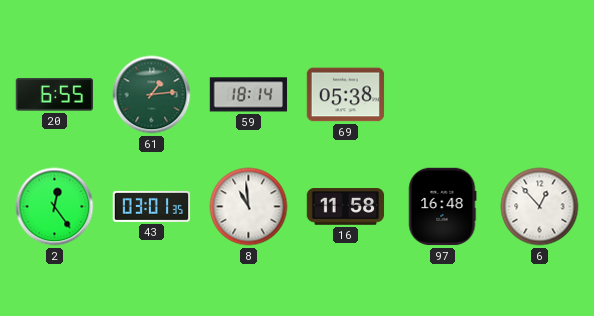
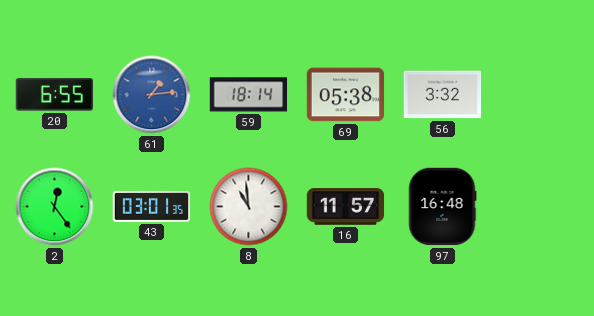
61 dial: green -> blue (152, 95)
56: none -> 3:32 (443, 95)
16: 11:58 -> 11:57 (346, 207)
6: 12:53 -> none (540, 207)
